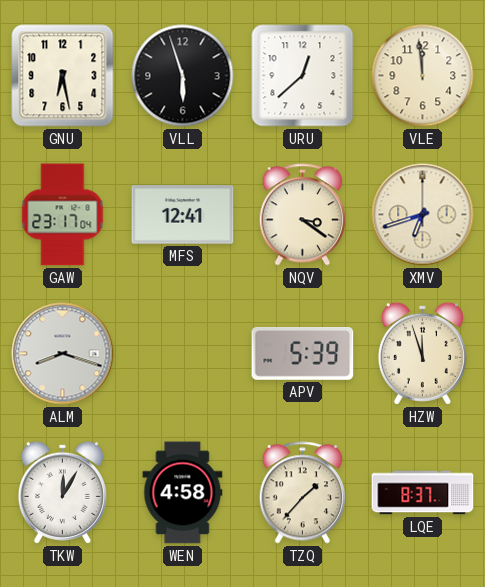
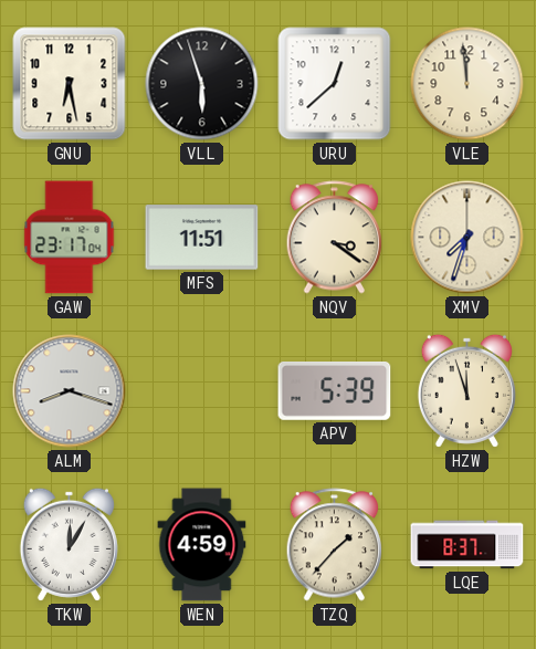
MFS: 12:41 -> 11:51 (202, 238)
XMV: 6:42 -> 7:33 (467, 238)
WEN: 4:58 -> 4:59 (202, 545)
